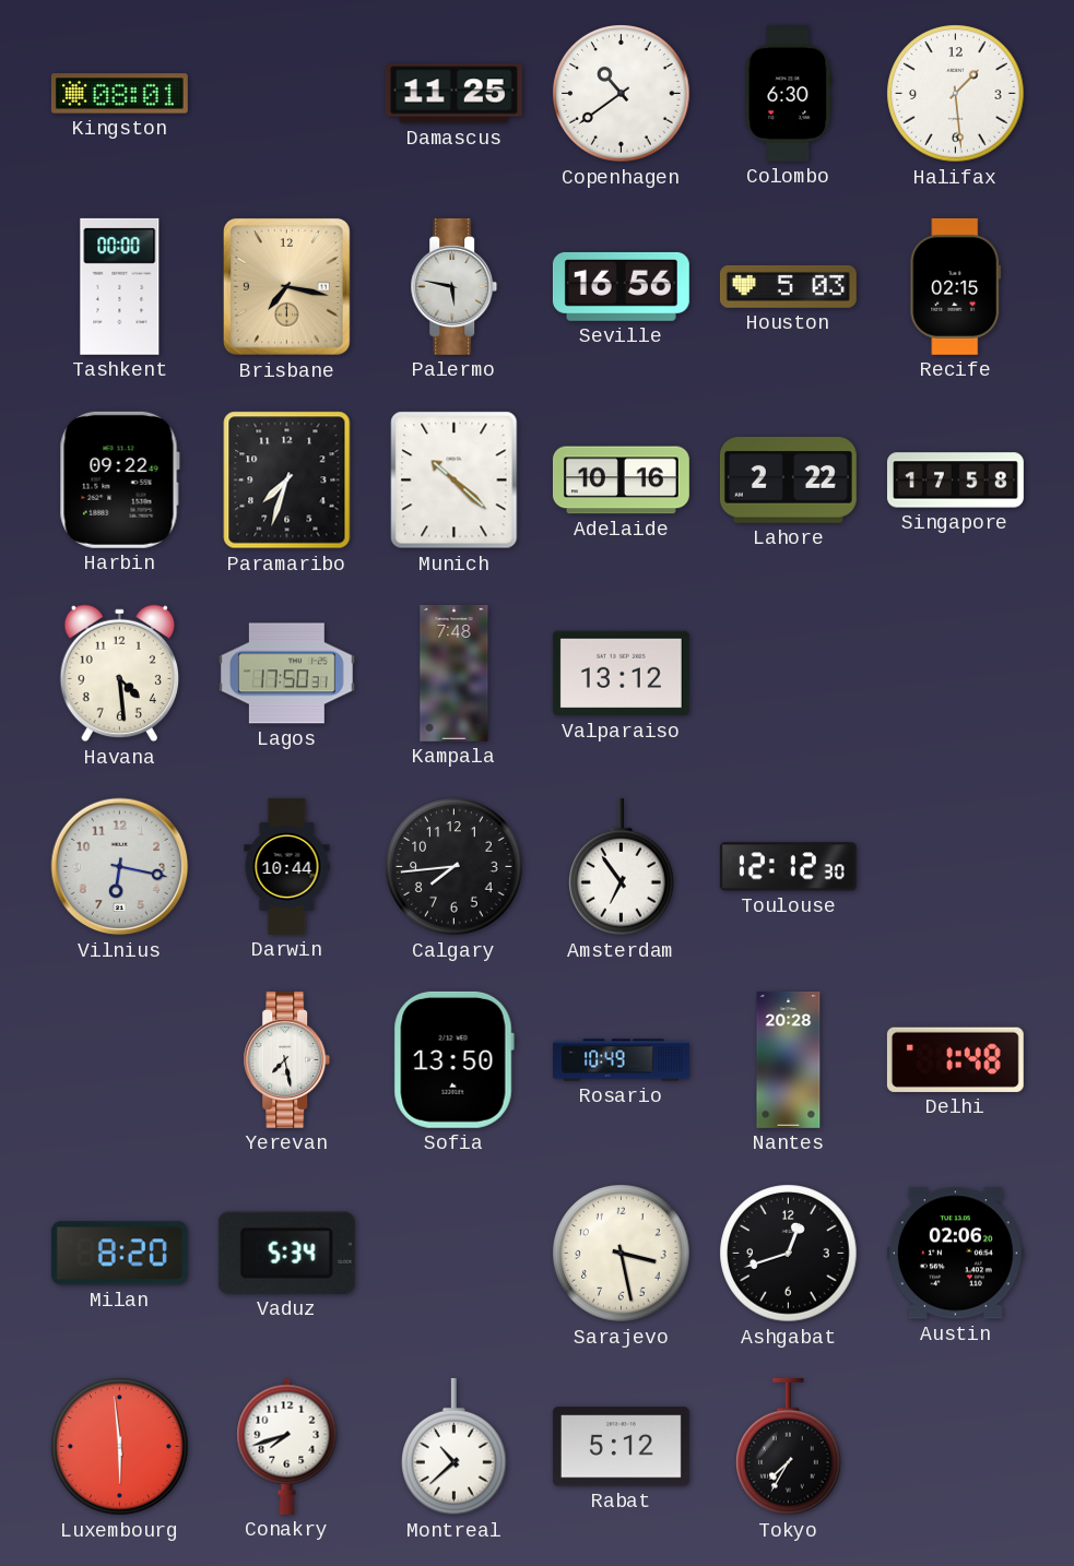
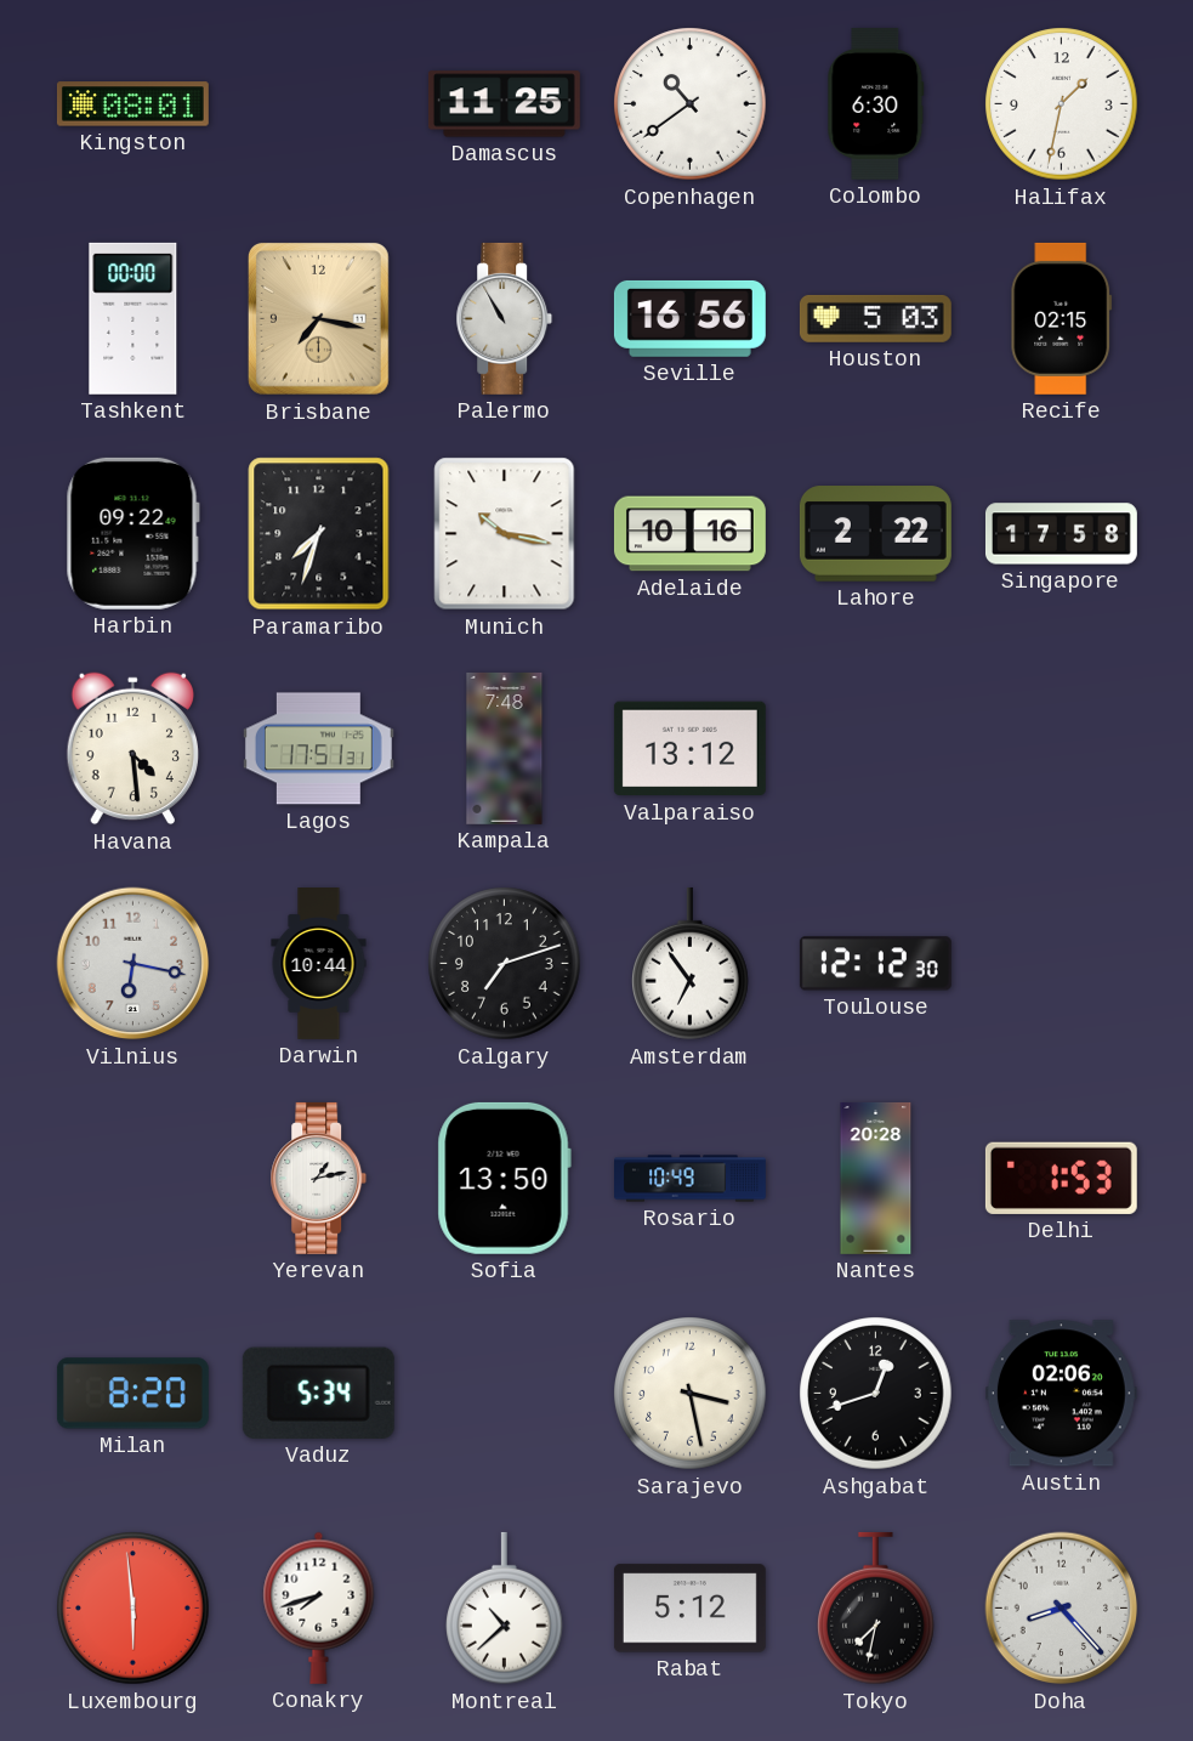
Halifax: 1:29 -> 1:32 (1062, 104)
Palermo: 5:47 -> 10:55 (505, 318)
Munich: 10:22 -> 10:17 (505, 534)
Lagos: 17:50 -> 17:51 (318, 749)
Calgary: 7:44 -> 7:12 (505, 964)
Yerevan: 7:28 -> 1:13 (319, 1178)
Delhi: 1:48 -> 1:53 (1061, 1178)
Tokyo: 7:35 -> 7:32 (876, 1609)
Doha: none -> 8:23 (1062, 1609)
